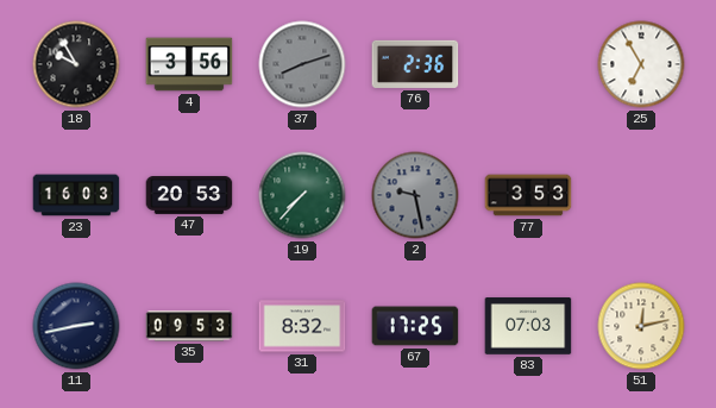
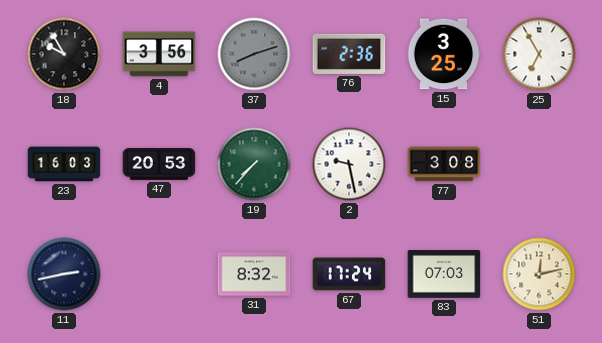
15: none -> 3:25 (444, 54)
2 dial: grey -> white (349, 164)
77: 3:53 -> 3:08 (444, 164)
35: 09:53 -> none (189, 326)
67: 17:25 -> 17:24 (349, 274)
